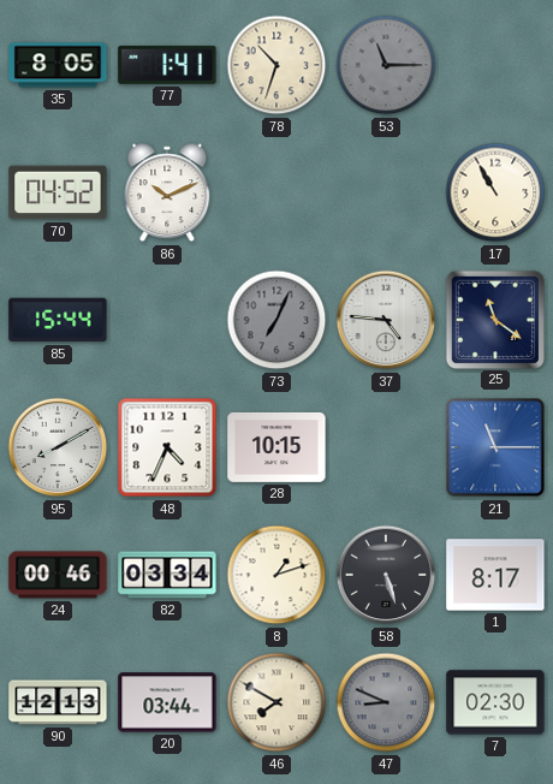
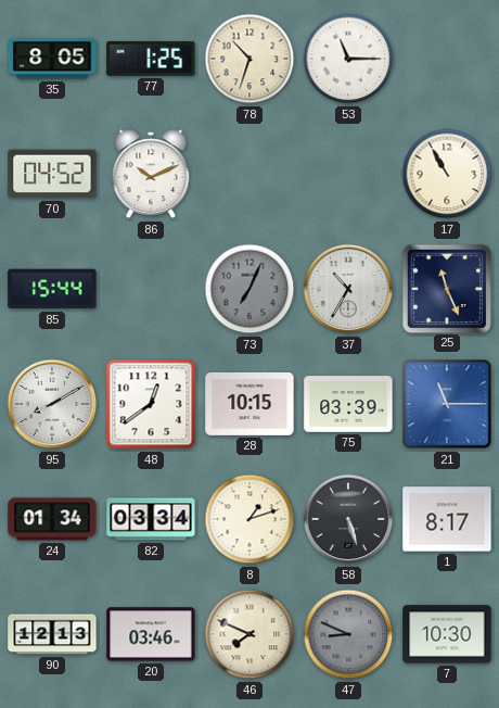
77: 1:41 -> 1:25 (151, 59)
53 dial: grey -> white (348, 59)
37: 4:46 -> 10:35 (348, 289)
25: 11:21 -> 11:26 (446, 288)
48: 4:34 -> 12:39 (151, 404)
75: none -> 03:39 (348, 404)
24: 00:46 -> 01:34 (52, 519)
20: 03:44 -> 03:46 (151, 634)
46: 7:50 -> 7:49 (250, 634)
7: 02:30 -> 10:30 (447, 634)
